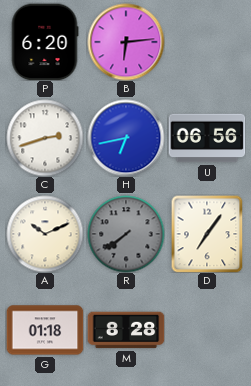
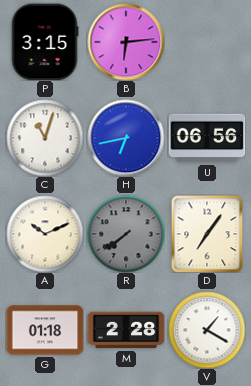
P: 6:20 -> 3:15 (45, 42)
C: 2:42 -> 11:03 (45, 138)
M: 8:28 -> 2:28 (126, 330)
V: none -> 1:20 (207, 330)
